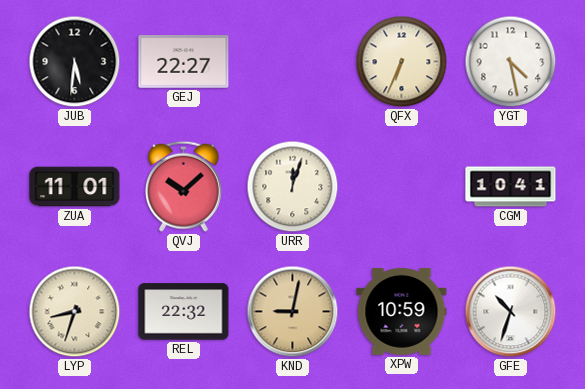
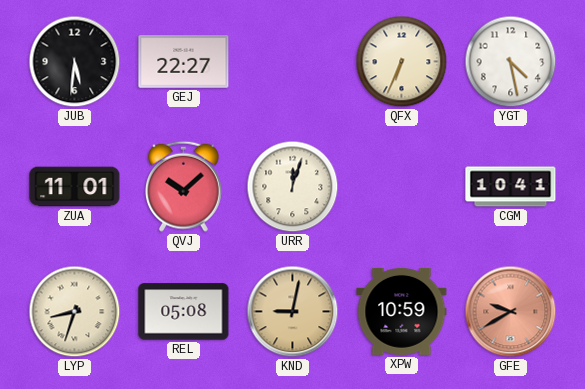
REL: 22:32 -> 05:08 (184, 312)
GFE: 10:33 -> 9:40 (511, 312)
GFE dial: white -> salmon (511, 312)
